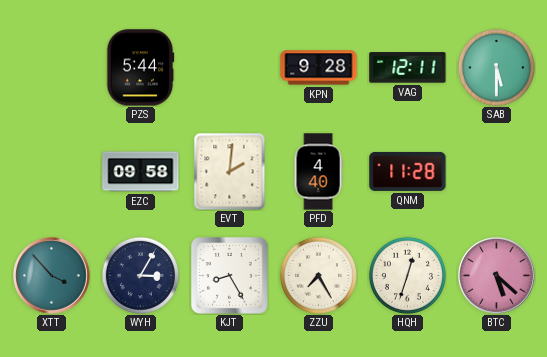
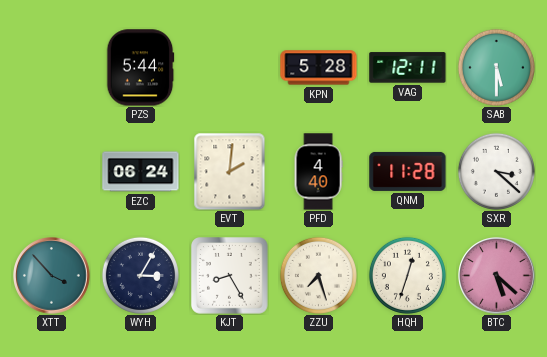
KPN: 9:28 -> 5:28 (319, 68)
EZC: 09:58 -> 06:24 (141, 172)
SXR: none -> 3:22 (496, 171)
ZZU: 7:25 -> 7:27 (318, 275)
